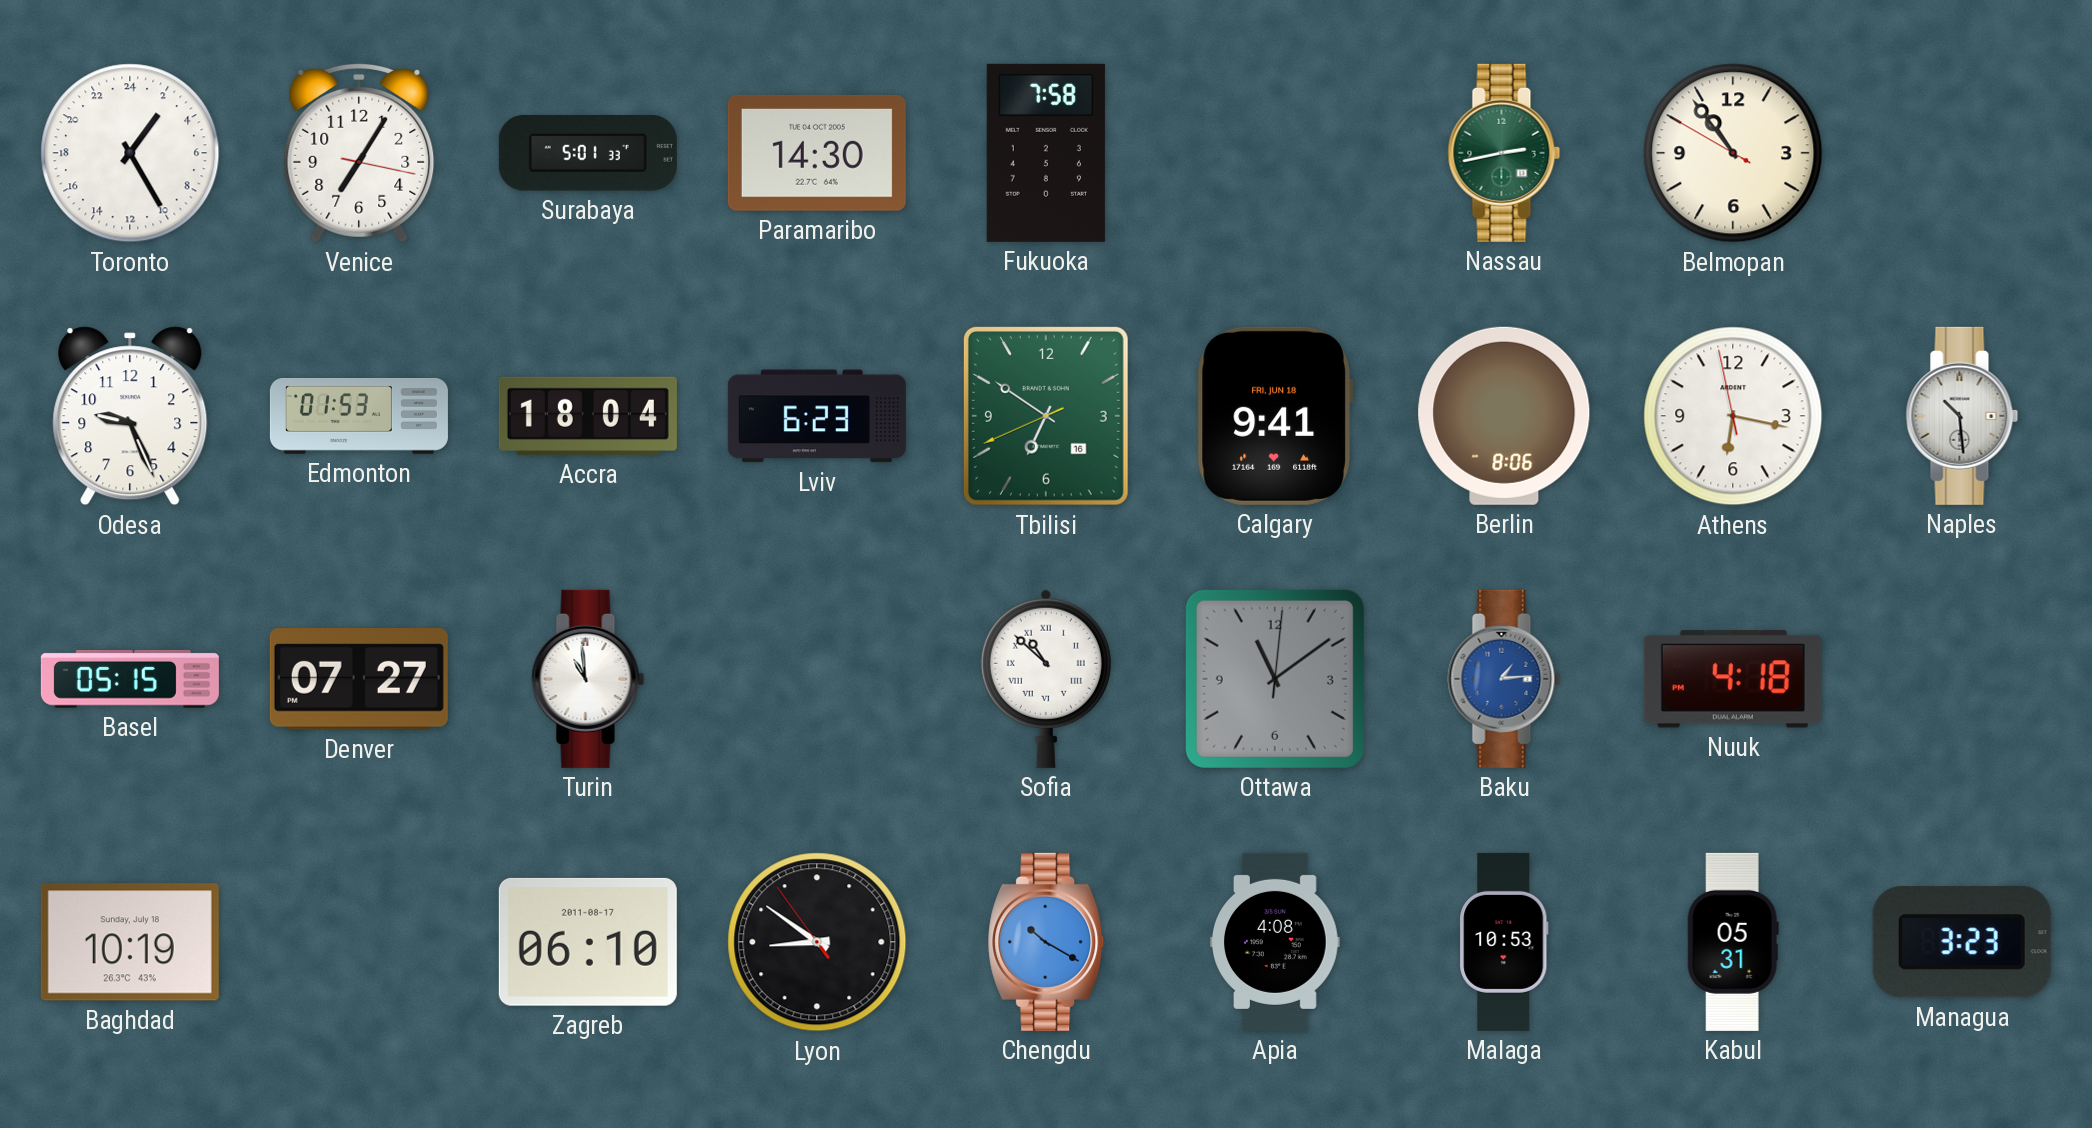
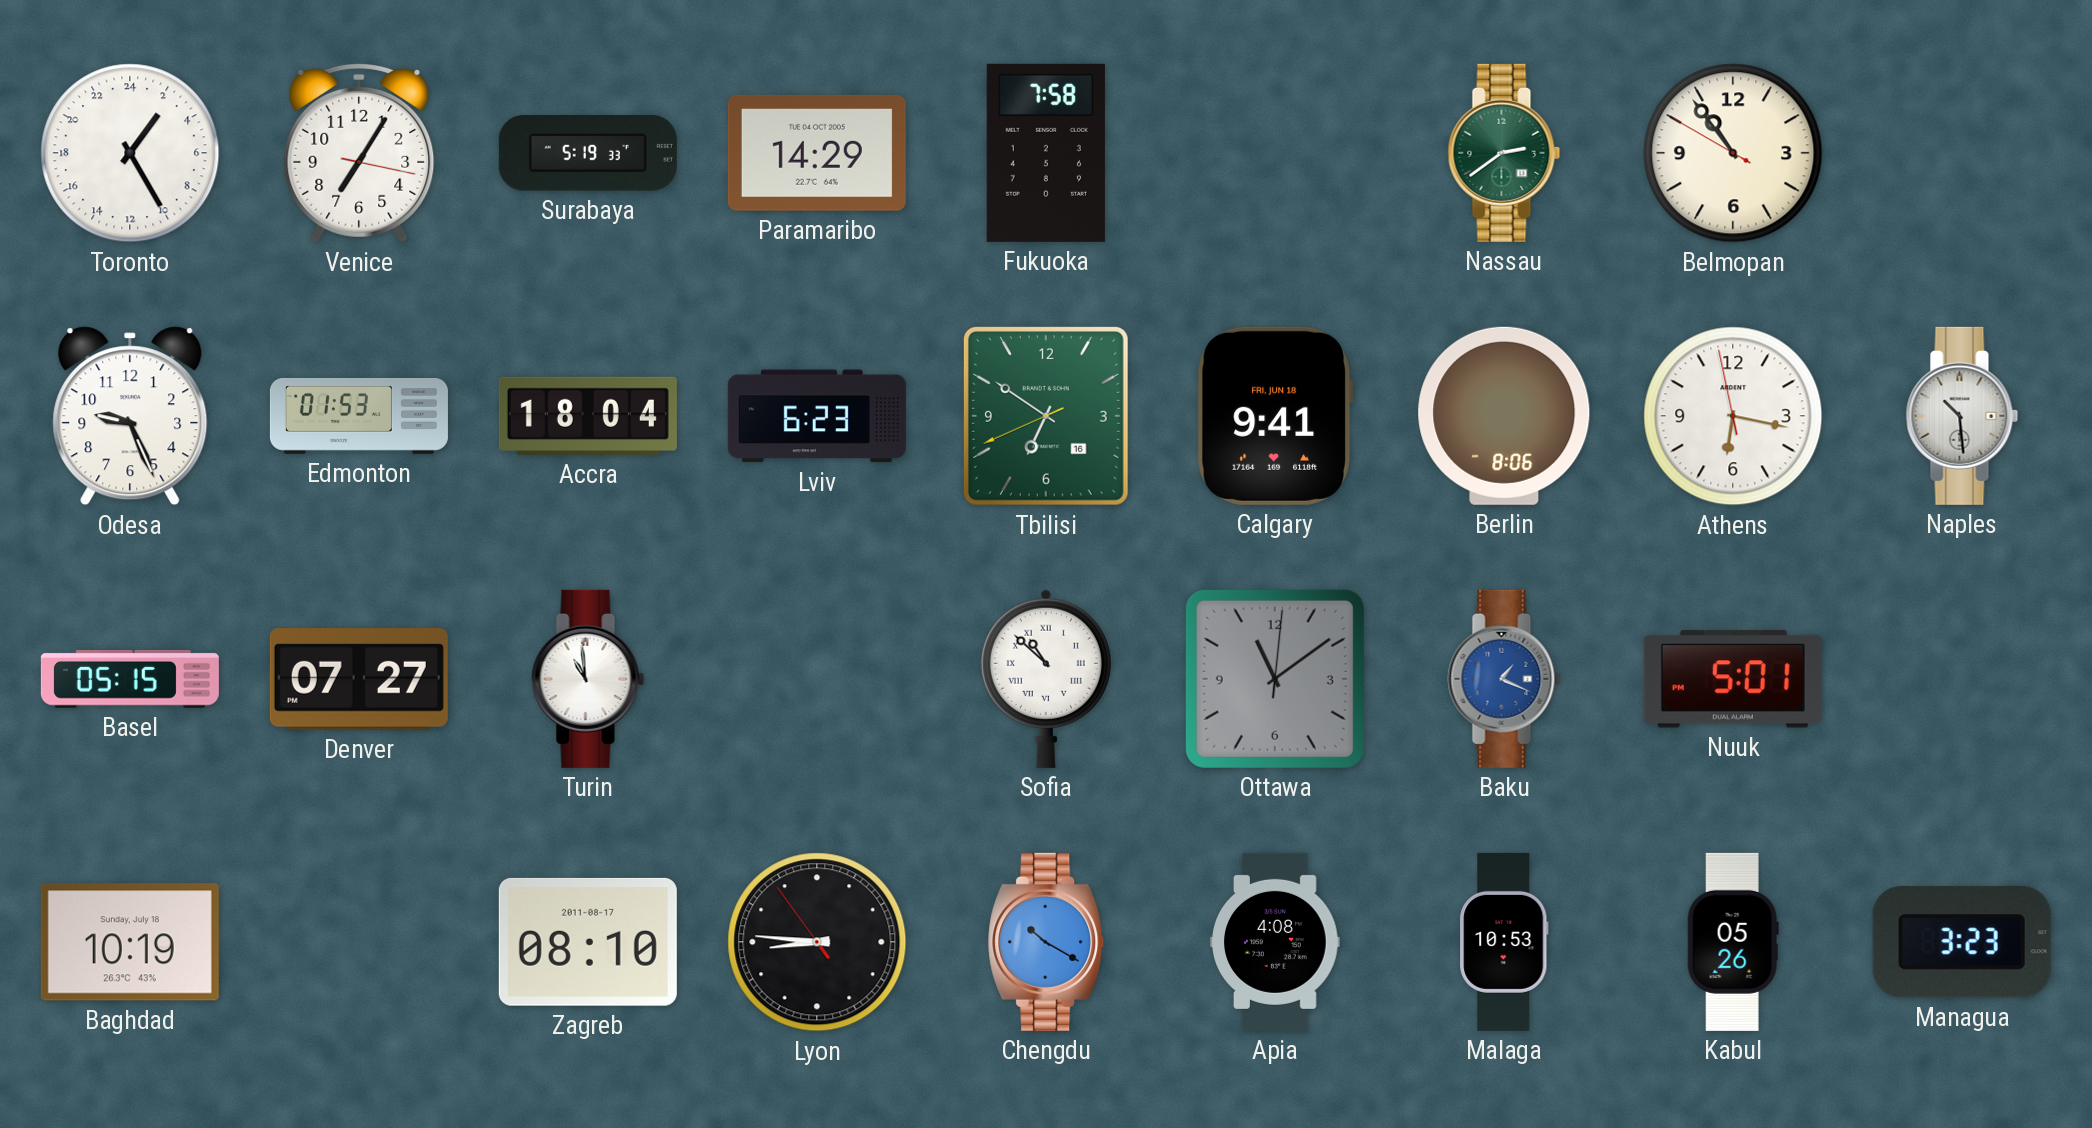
Surabaya: 5:01 -> 5:19 (588, 153)
Paramaribo: 14:30 -> 14:29 (817, 153)
Nassau: 2:43 -> 2:39 (1504, 153)
Baku: 1:14 -> 1:19 (1504, 679)
Nuuk: 4:18 -> 5:01 (1733, 679)
Zagreb: 06:10 -> 08:10 (588, 942)
Lyon: 8:50 -> 8:45 (817, 942)
Kabul: 05:31 -> 05:26 (1733, 942)
